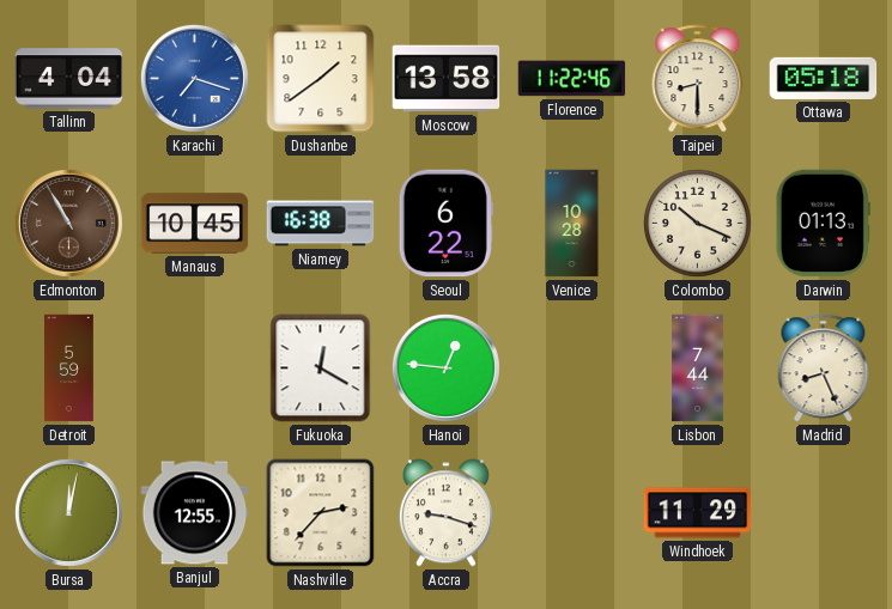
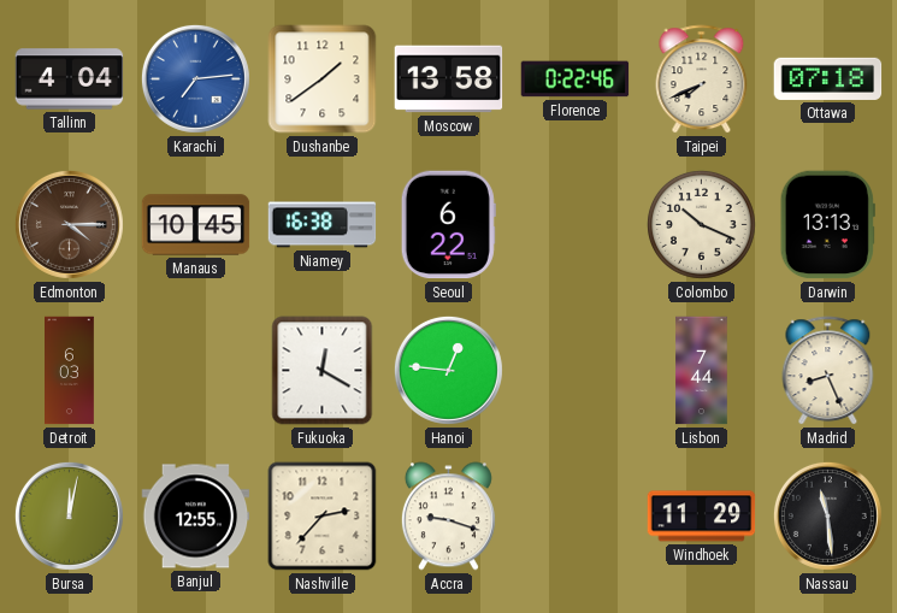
Karachi: 7:18 -> 7:14 (195, 78)
Florence: 11:22 -> 0:22 (576, 79)
Taipei: 8:30 -> 7:41 (702, 79)
Ottawa: 05:18 -> 07:18 (828, 78)
Edmonton: 10:55 -> 4:15 (69, 224)
Venice: 10:28 -> none (572, 224)
Darwin: 01:13 -> 13:13 (827, 225)
Detroit: 5:59 -> 6:03 (70, 371)
Nassau: none -> 11:29 (827, 515)
